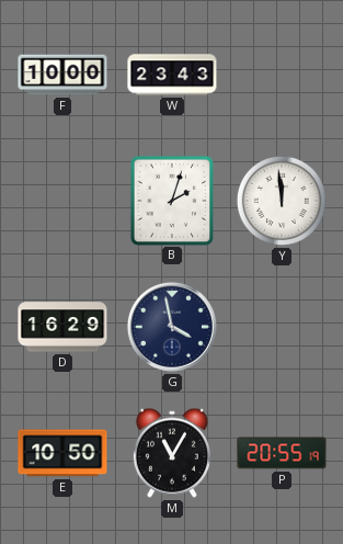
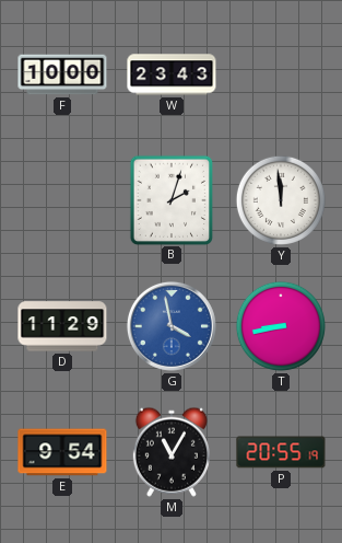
D: 16:29 -> 11:29 (62, 326)
G dial: navy -> blue (172, 326)
T: none -> 8:43 (281, 326)
E: 10:50 -> 9:54 (62, 452)
